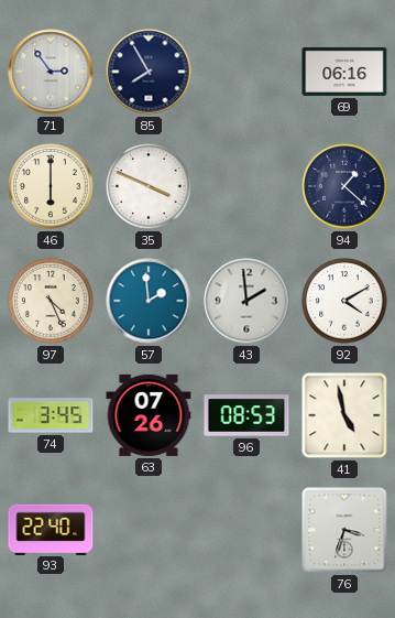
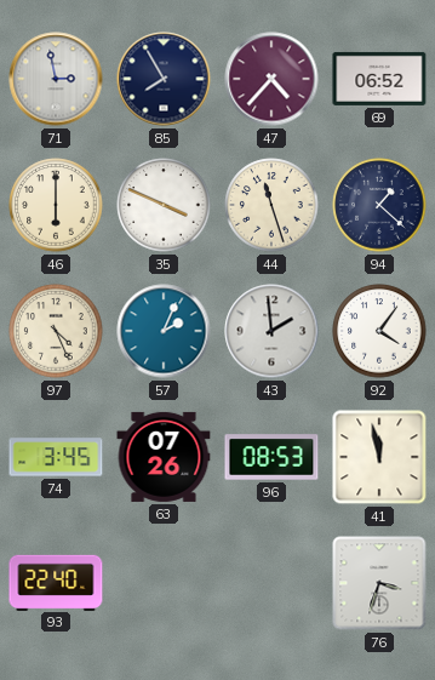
71: 2:54 -> 2:58 (56, 79)
47: none -> 4:37 (271, 79)
69: 06:16 -> 06:52 (379, 79)
44: none -> 11:27 (271, 205)
57: 1:59 -> 2:04 (164, 331)
92: 4:10 -> 4:06 (379, 331)
41: 4:58 -> 11:58 (379, 457)
